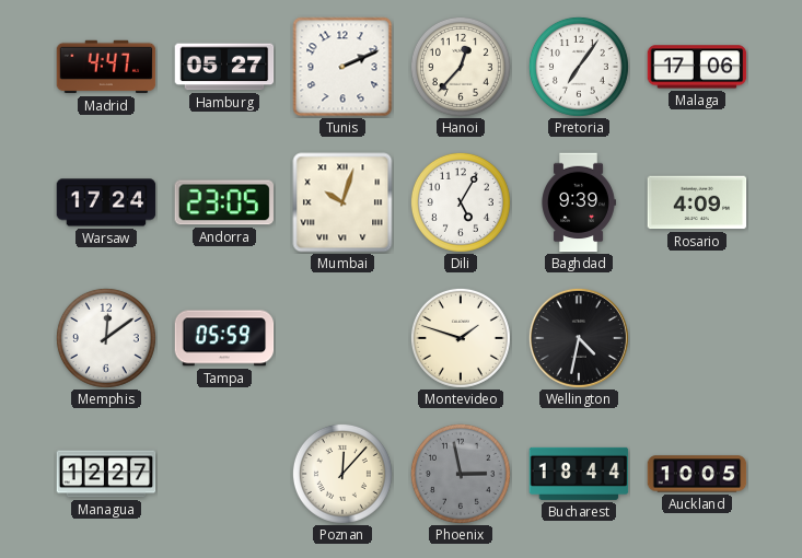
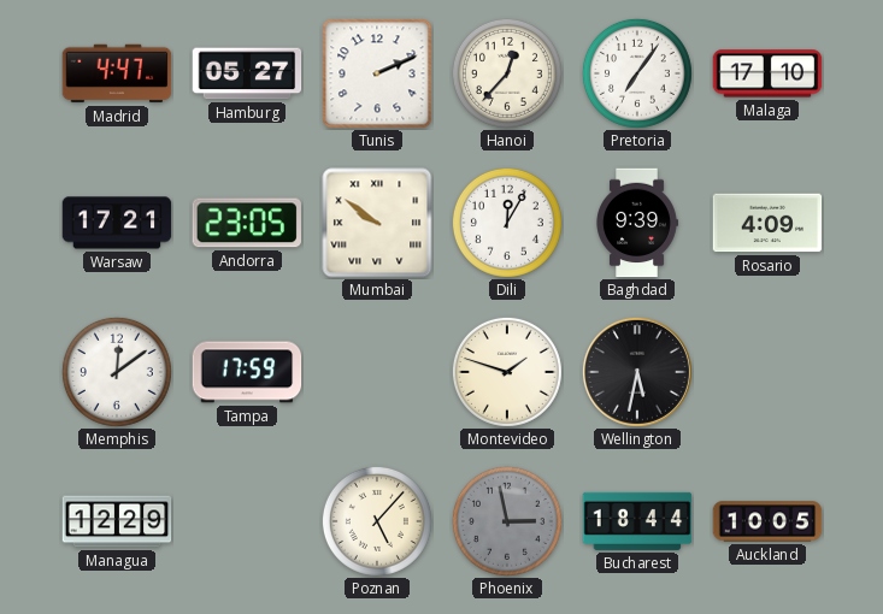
Malaga: 17:06 -> 17:10 (767, 73)
Warsaw: 17:24 -> 17:21 (117, 223)
Mumbai: 10:03 -> 9:51 (377, 223)
Dili: 5:05 -> 12:05 (507, 223)
Tampa: 05:59 -> 17:59 (247, 372)
Wellington: 4:32 -> 5:32 (637, 372)
Managua: 12:27 -> 12:29 (117, 521)
Poznan: 12:07 -> 5:07 (377, 521)
